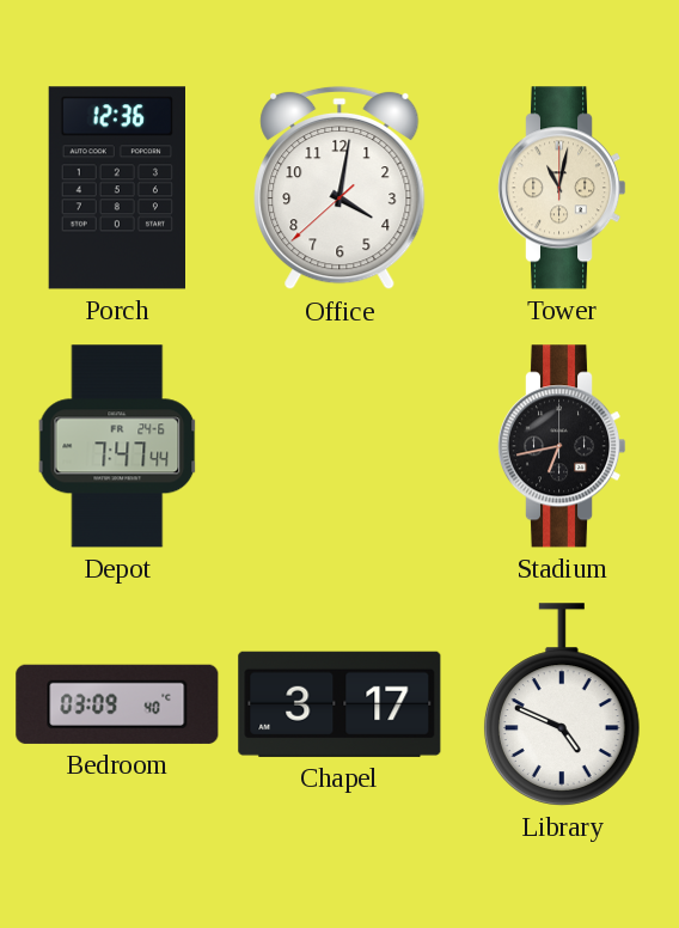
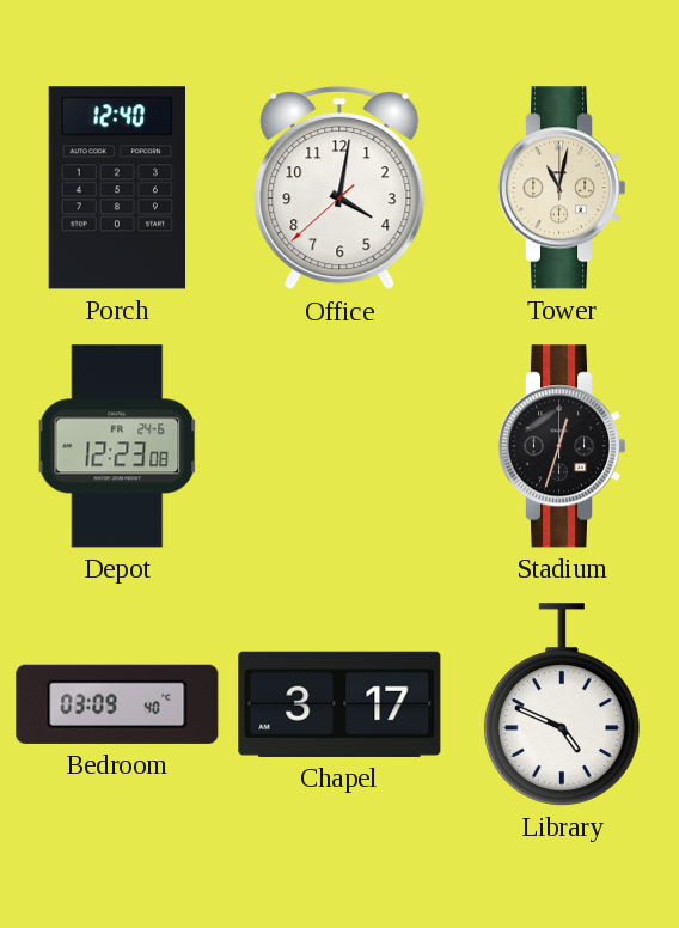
Porch: 12:36 -> 12:40 (116, 188)
Depot: 7:47 -> 12:23 (117, 446)
Stadium: 6:43 -> 12:33 (562, 446)
